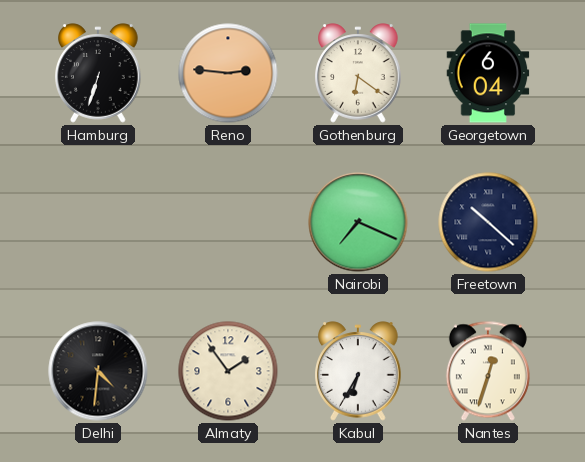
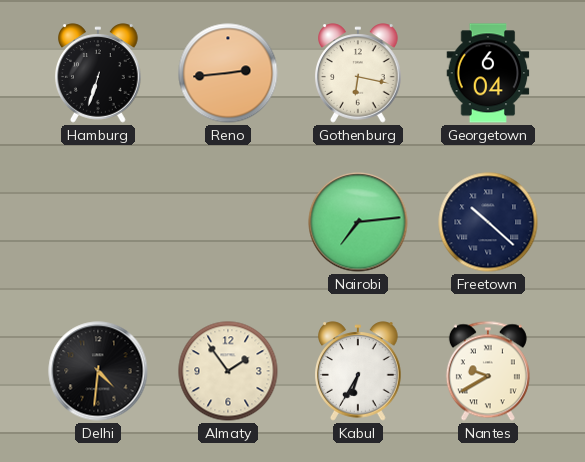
Reno: 2:46 -> 2:44 (228, 73)
Gothenburg: 6:21 -> 6:17 (359, 73)
Nairobi: 7:19 -> 7:14 (358, 222)
Nantes: 12:33 -> 9:40 (488, 371)
